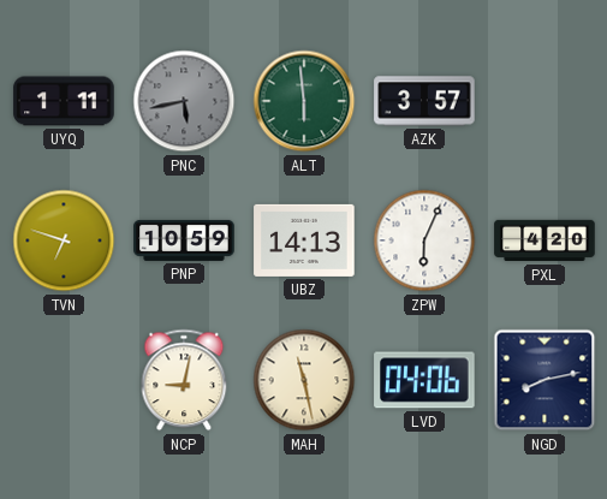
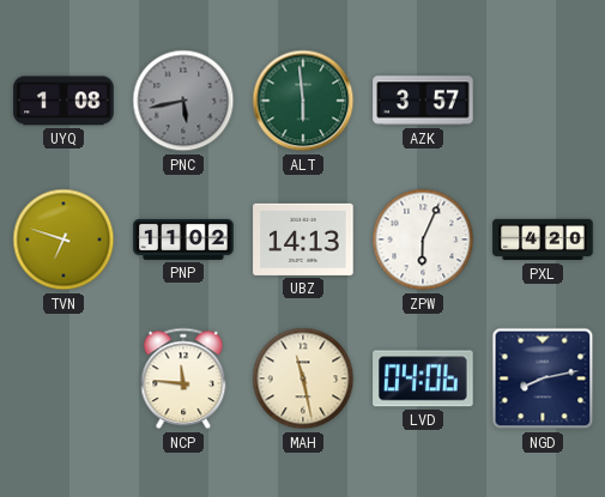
UYQ: 1:11 -> 1:08 (63, 101)
PNP: 10:59 -> 11:02 (183, 240)
NCP: 9:02 -> 11:46 (183, 378)
